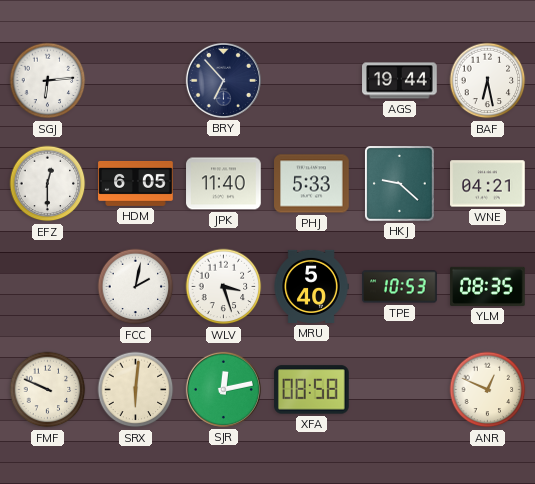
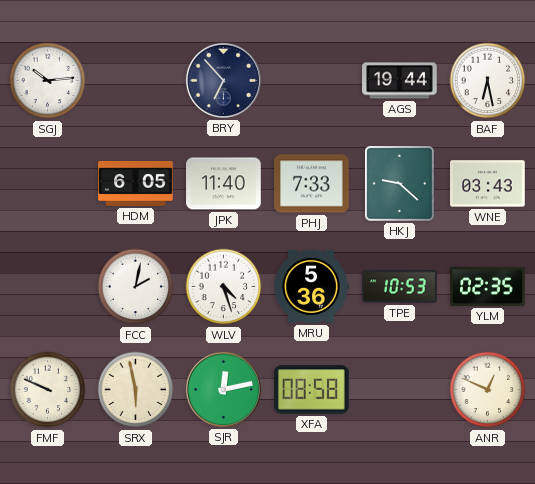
SGJ: 6:14 -> 10:14 (48, 81)
EFZ: 12:30 -> none (48, 184)
PHJ: 5:33 -> 7:33 (312, 184)
WNE: 04:21 -> 03:43 (488, 184)
WLV: 3:27 -> 4:27 (224, 287)
MRU: 5:40 -> 5:36 (311, 286)
YLM: 08:35 -> 02:35 (488, 286)
SRX: 6:01 -> 5:58 (136, 390)
